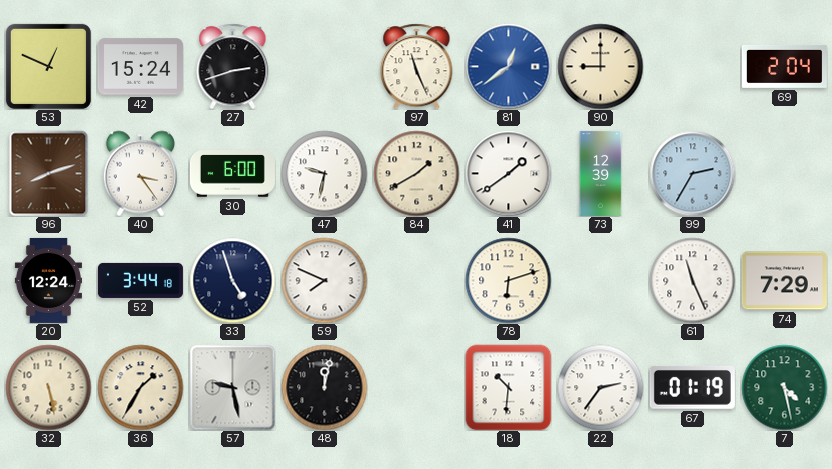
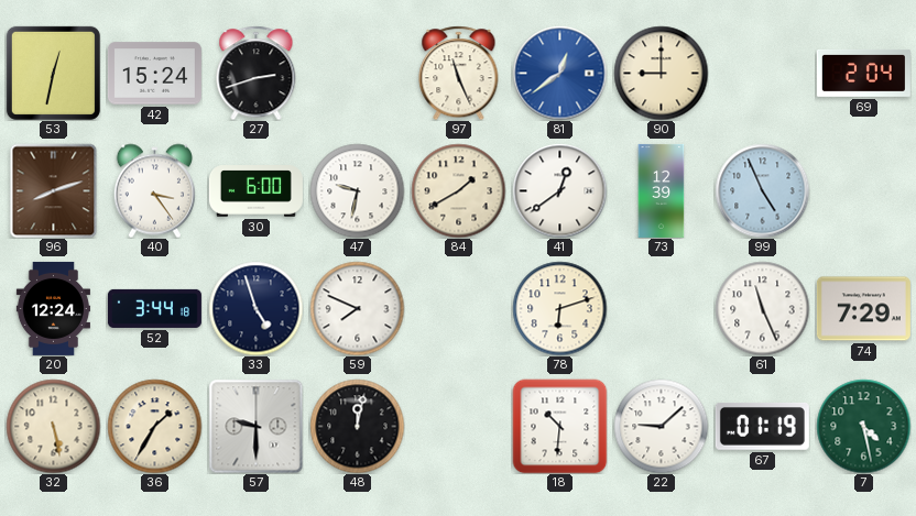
53: 12:49 -> 12:32 (53, 73)
41: 1:39 -> 12:39 (559, 190)
99: 2:35 -> 4:56 (762, 190)
57: 9:28 -> 9:30 (255, 426)
22: 2:36 -> 9:08 (661, 426)
